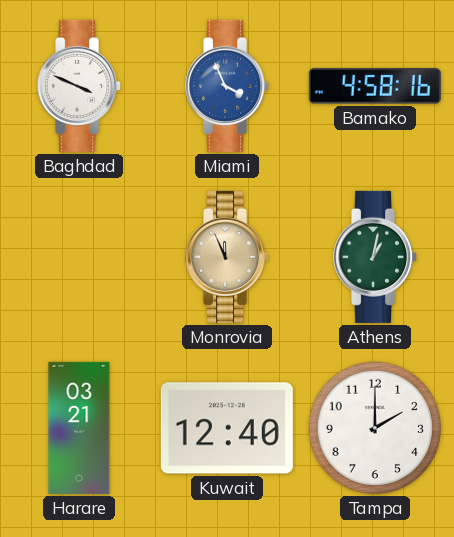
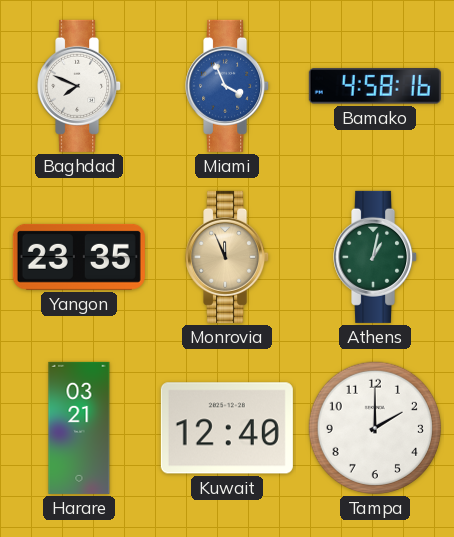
Baghdad: 3:49 -> 7:49 (80, 86)
Yangon: none -> 23:35 (79, 257)
